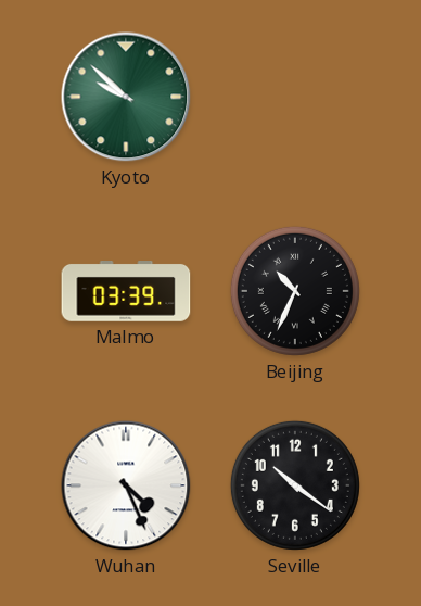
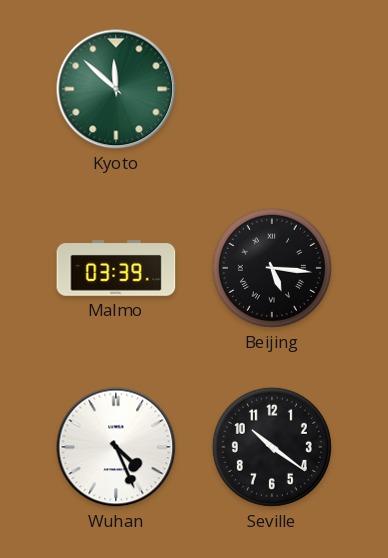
Kyoto: 9:52 -> 11:52 (116, 89)
Beijing: 10:34 -> 5:16 (272, 268)
